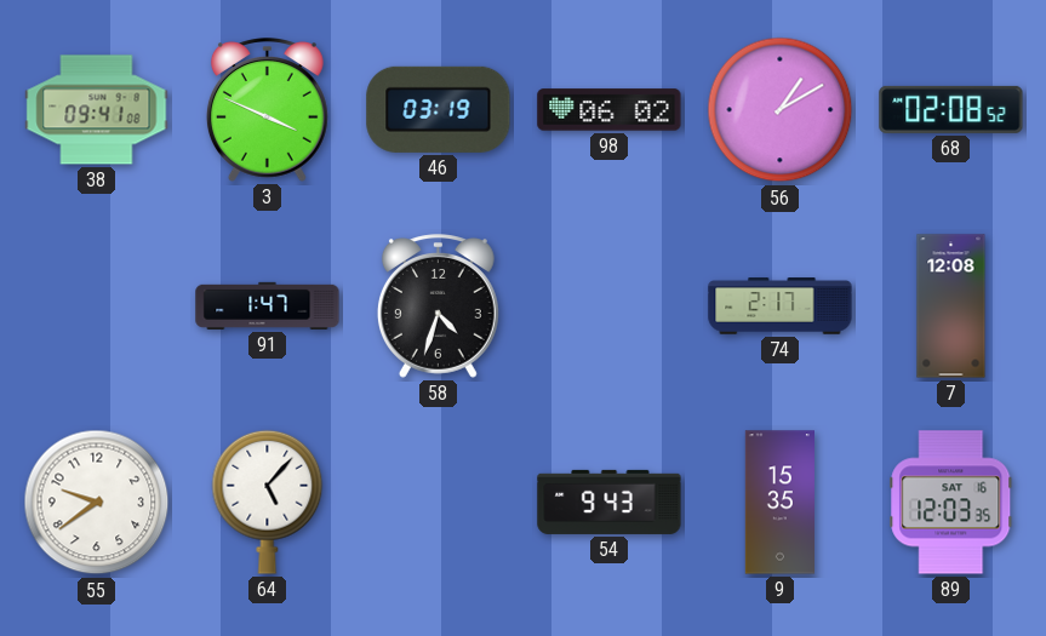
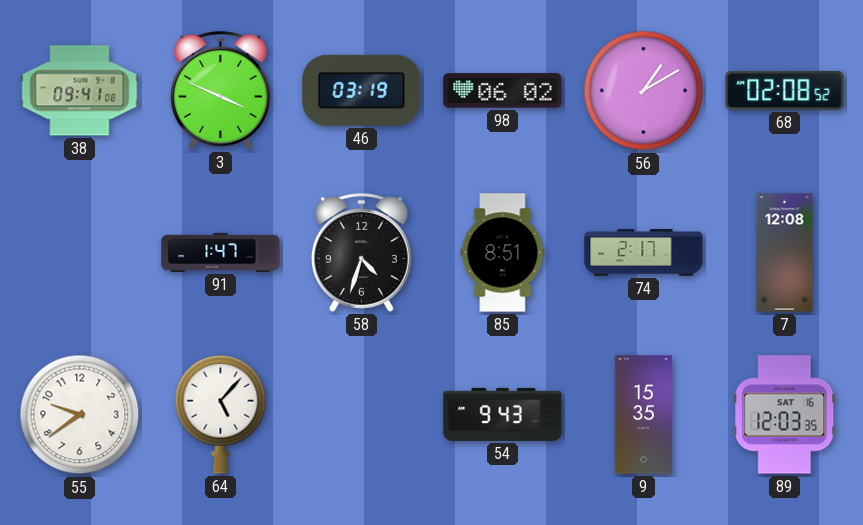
85: none -> 8:51 (503, 253)
